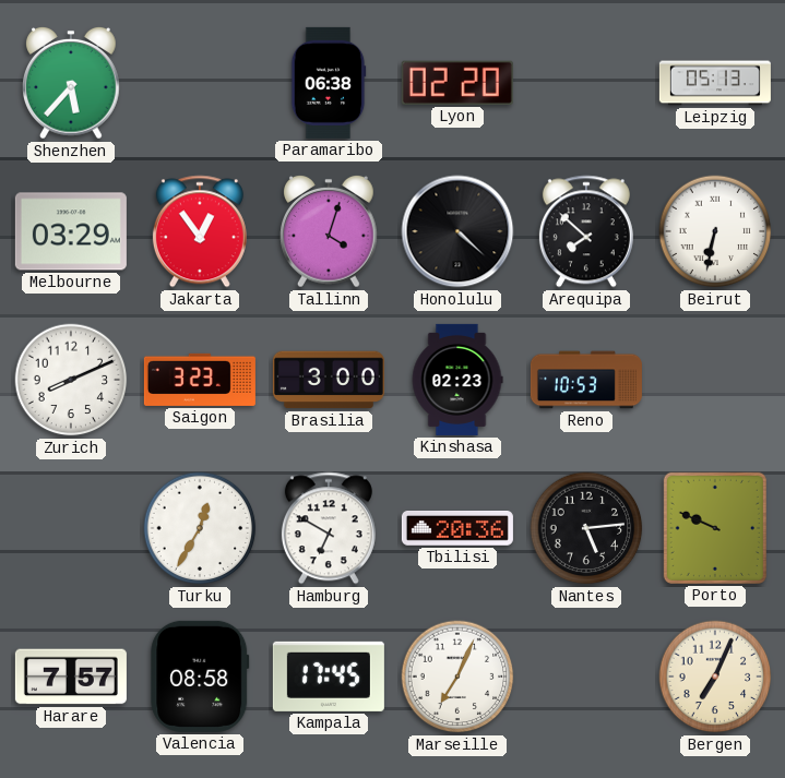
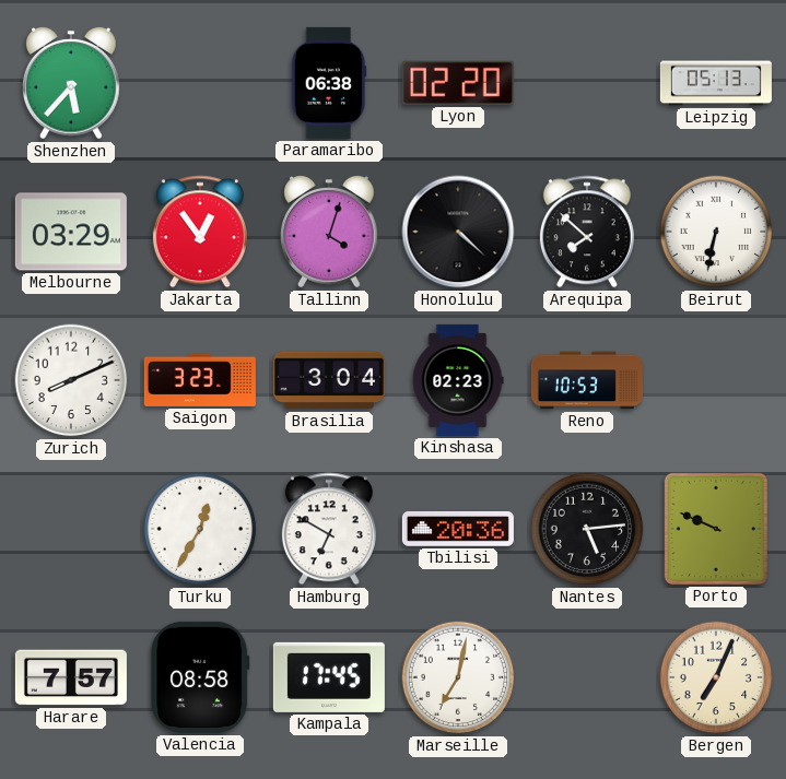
Brasilia: 3:00 -> 3:04 (329, 380)
Marseille: 7:04 -> 7:02 (458, 677)
